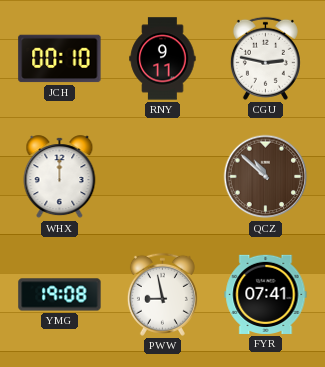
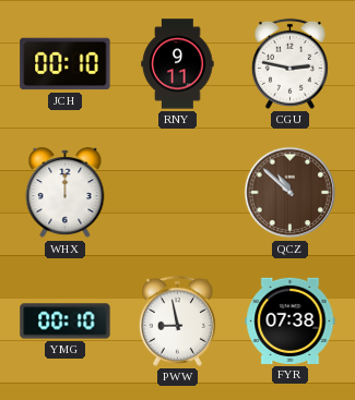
YMG: 19:08 -> 00:10 (66, 322)
FYR: 07:41 -> 07:38 (291, 320)
